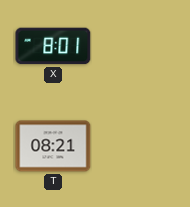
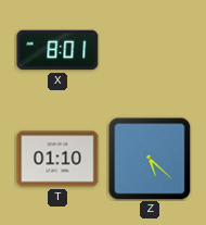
T: 08:21 -> 01:10 (57, 159)
Z: none -> 5:22 (150, 159)
